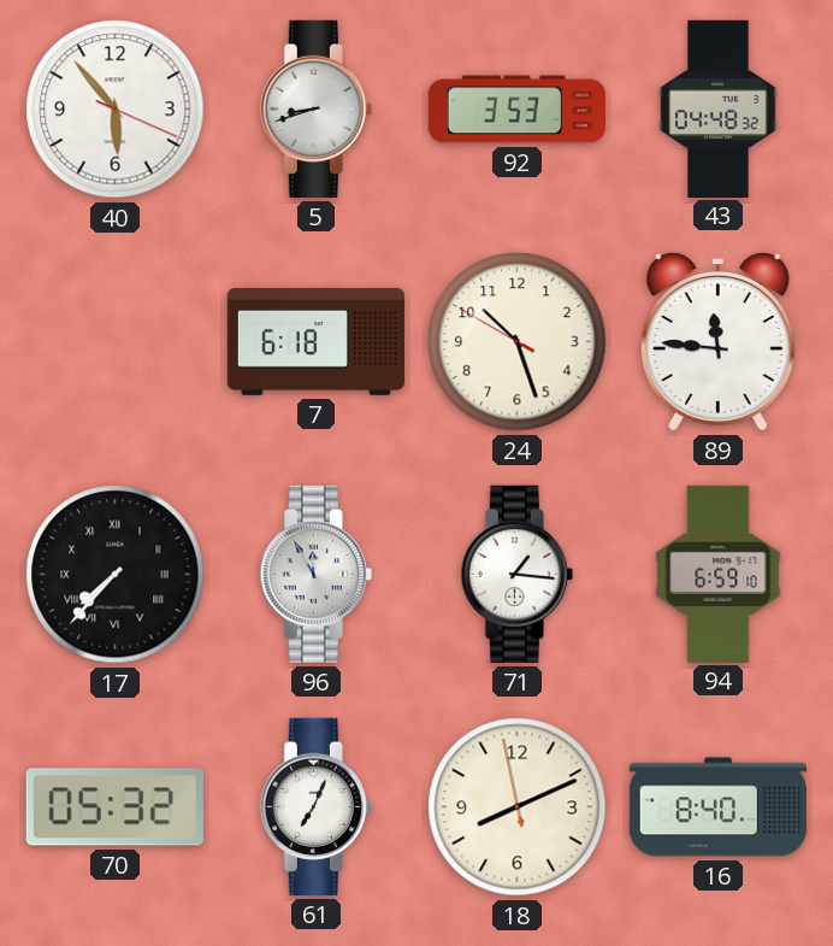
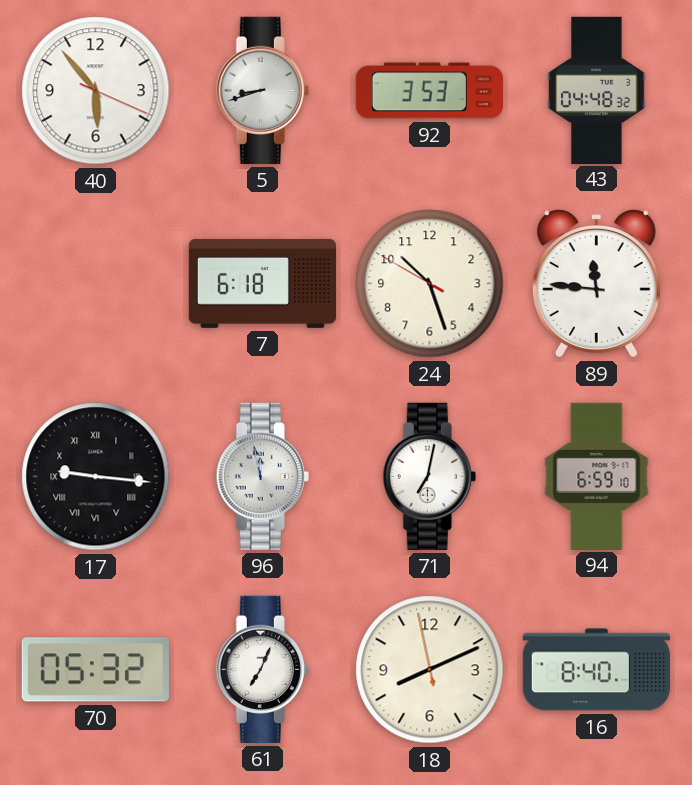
17: 7:37 -> 9:16 (96, 477)
96: 11:55 -> 11:58 (262, 476)
71: 1:16 -> 7:02 (429, 476)
